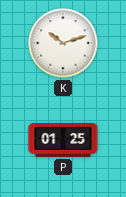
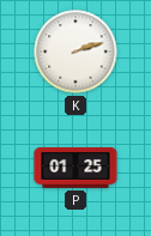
K: 10:12 -> 2:12 (75, 52)
